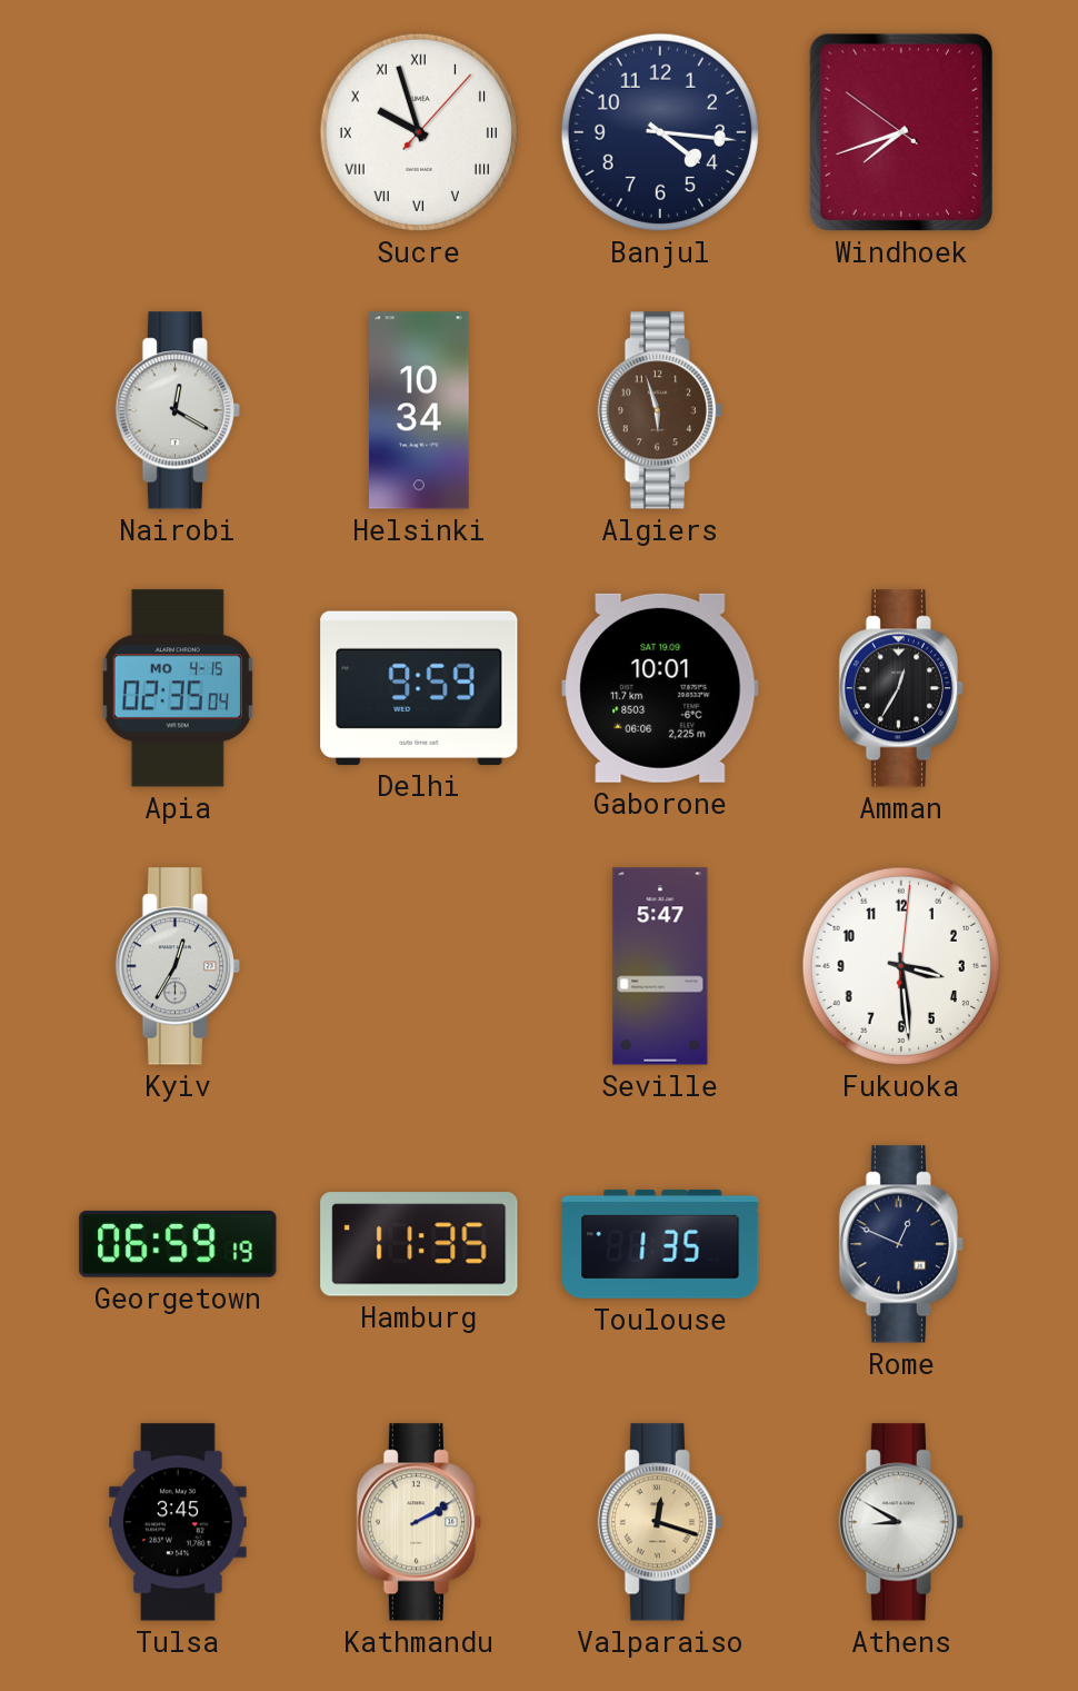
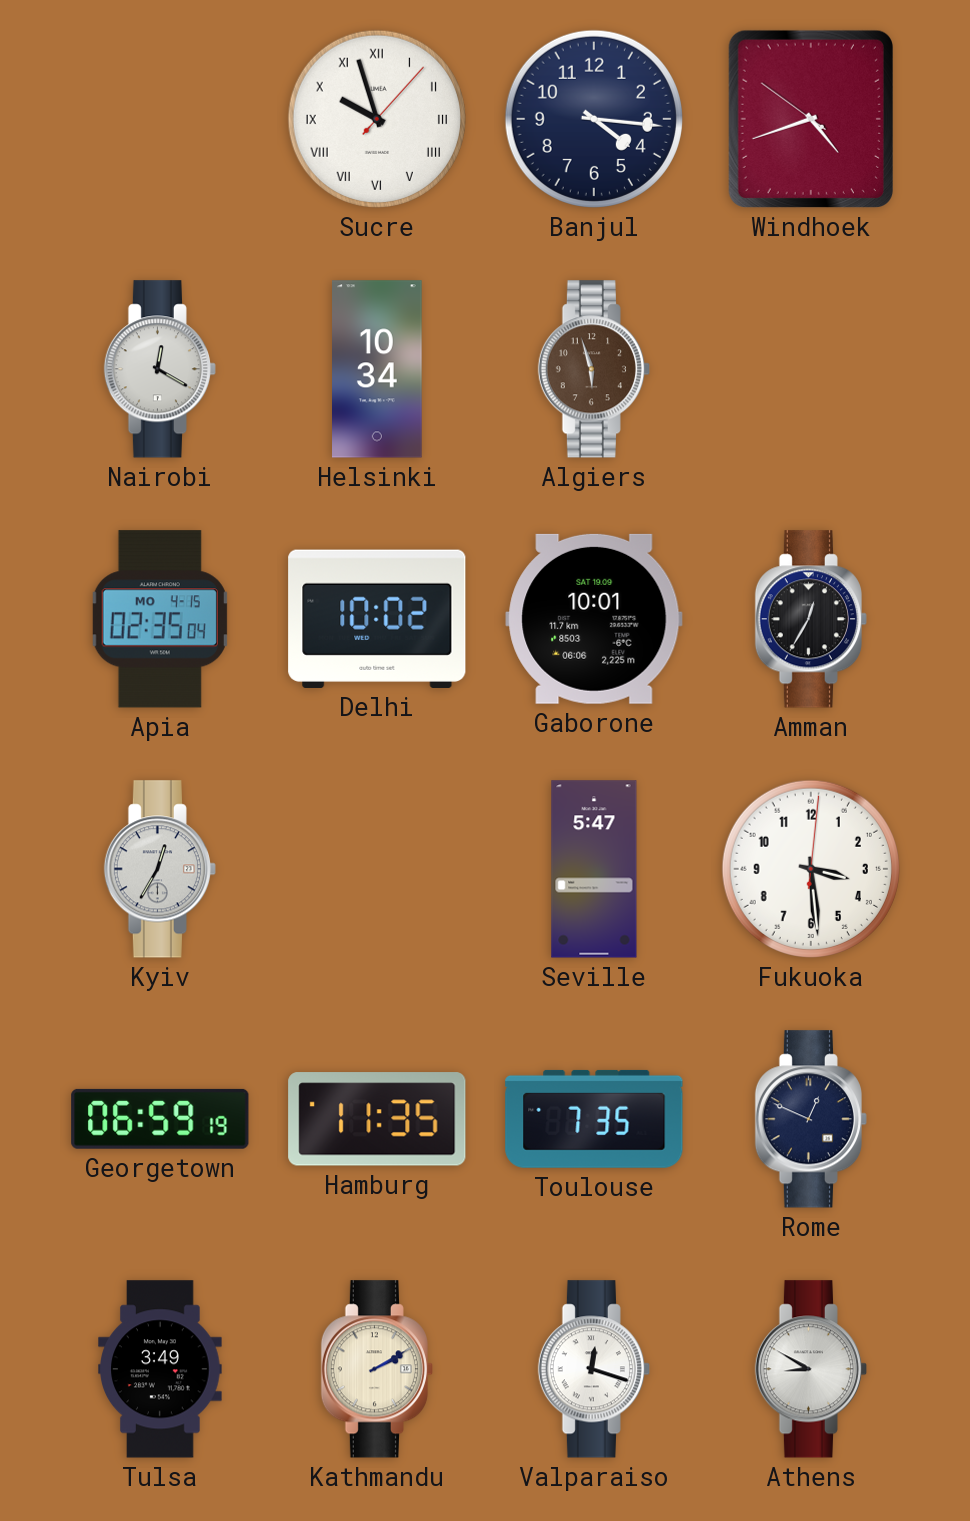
Windhoek: 7:41 -> 4:41 (811, 119)
Delhi: 9:59 -> 10:02 (377, 619)
Toulouse: 1:35 -> 7:35 (594, 1119)
Tulsa: 3:45 -> 3:49 (160, 1369)
Valparaiso dial: champagne -> white (593, 1369)
